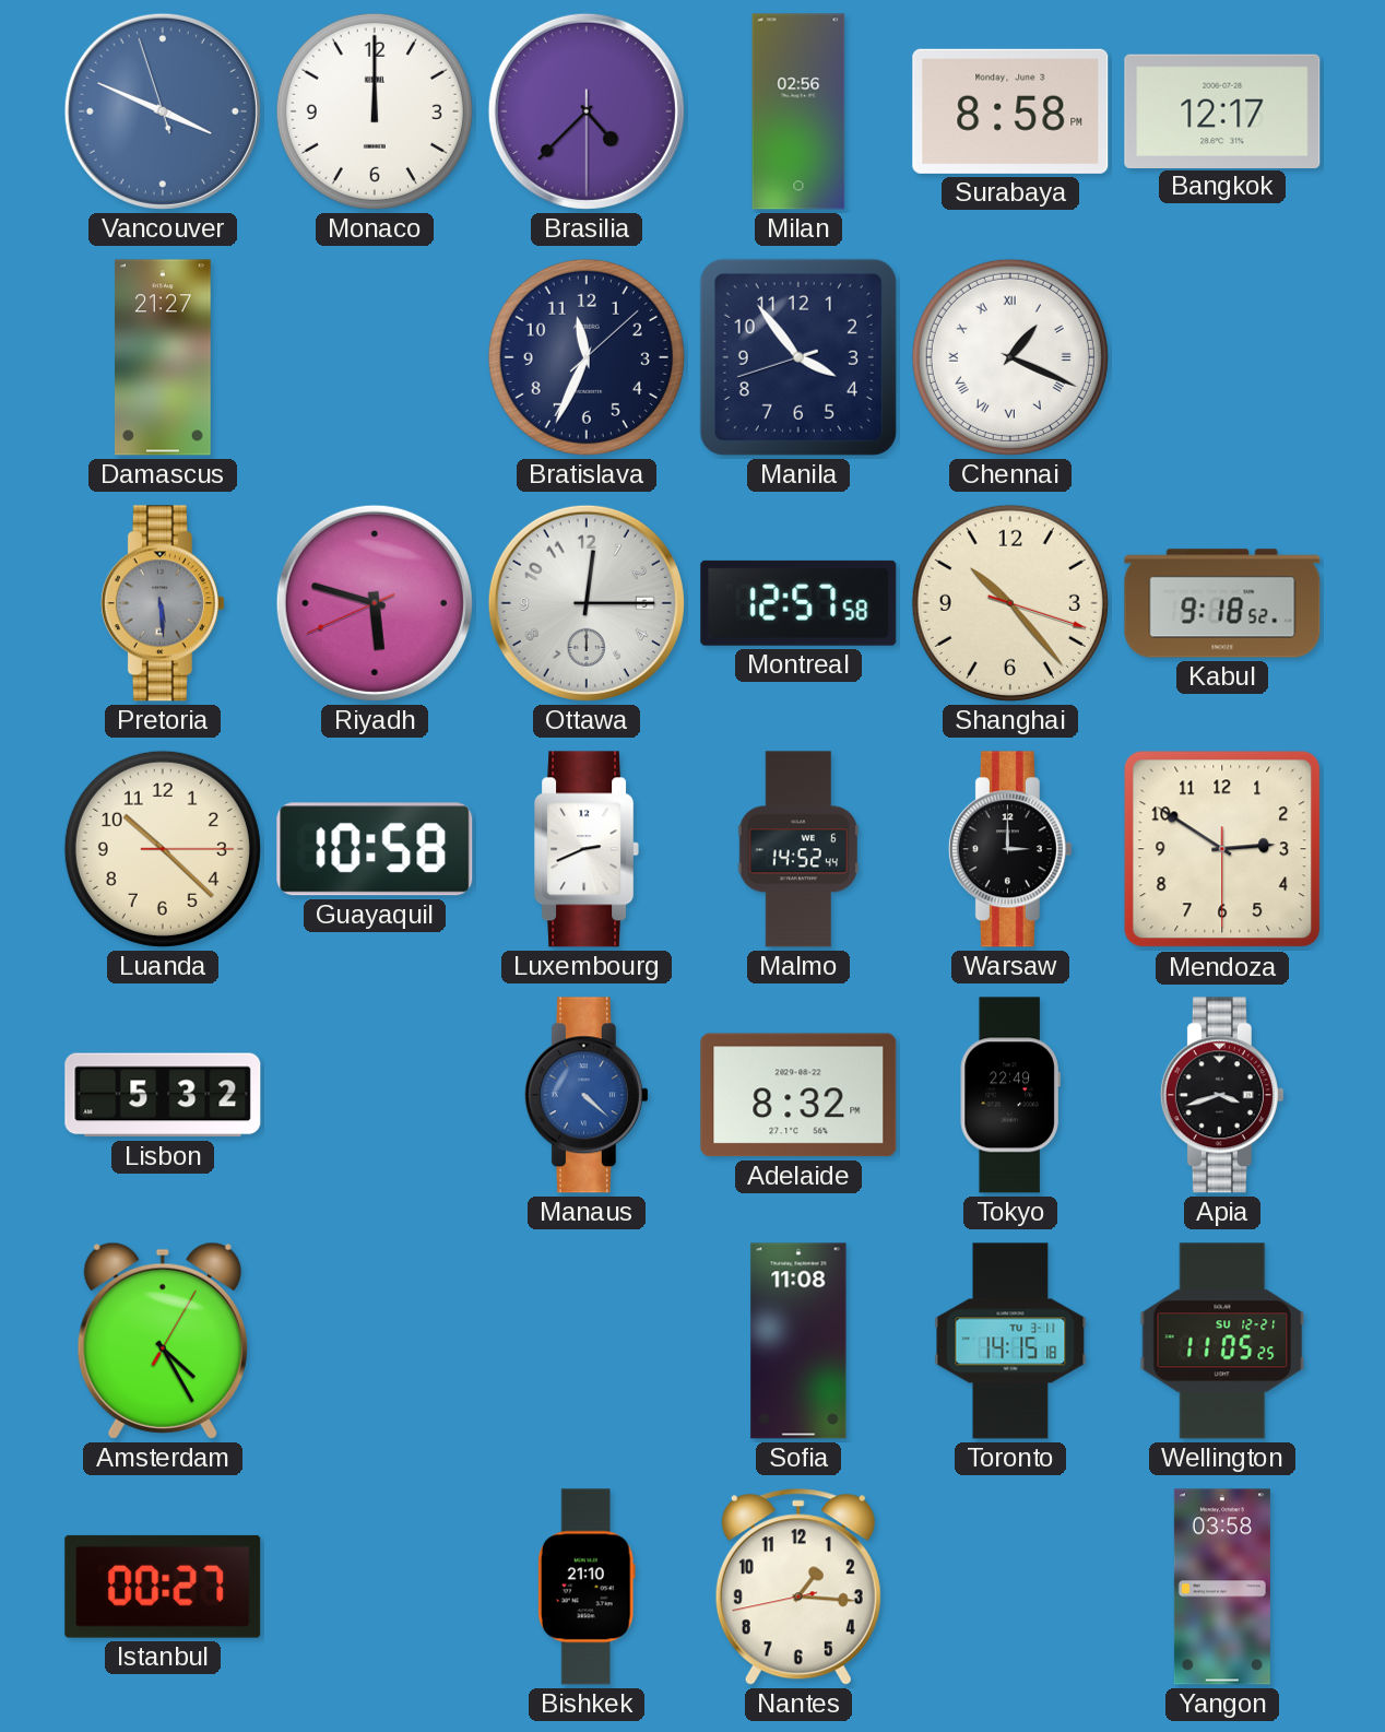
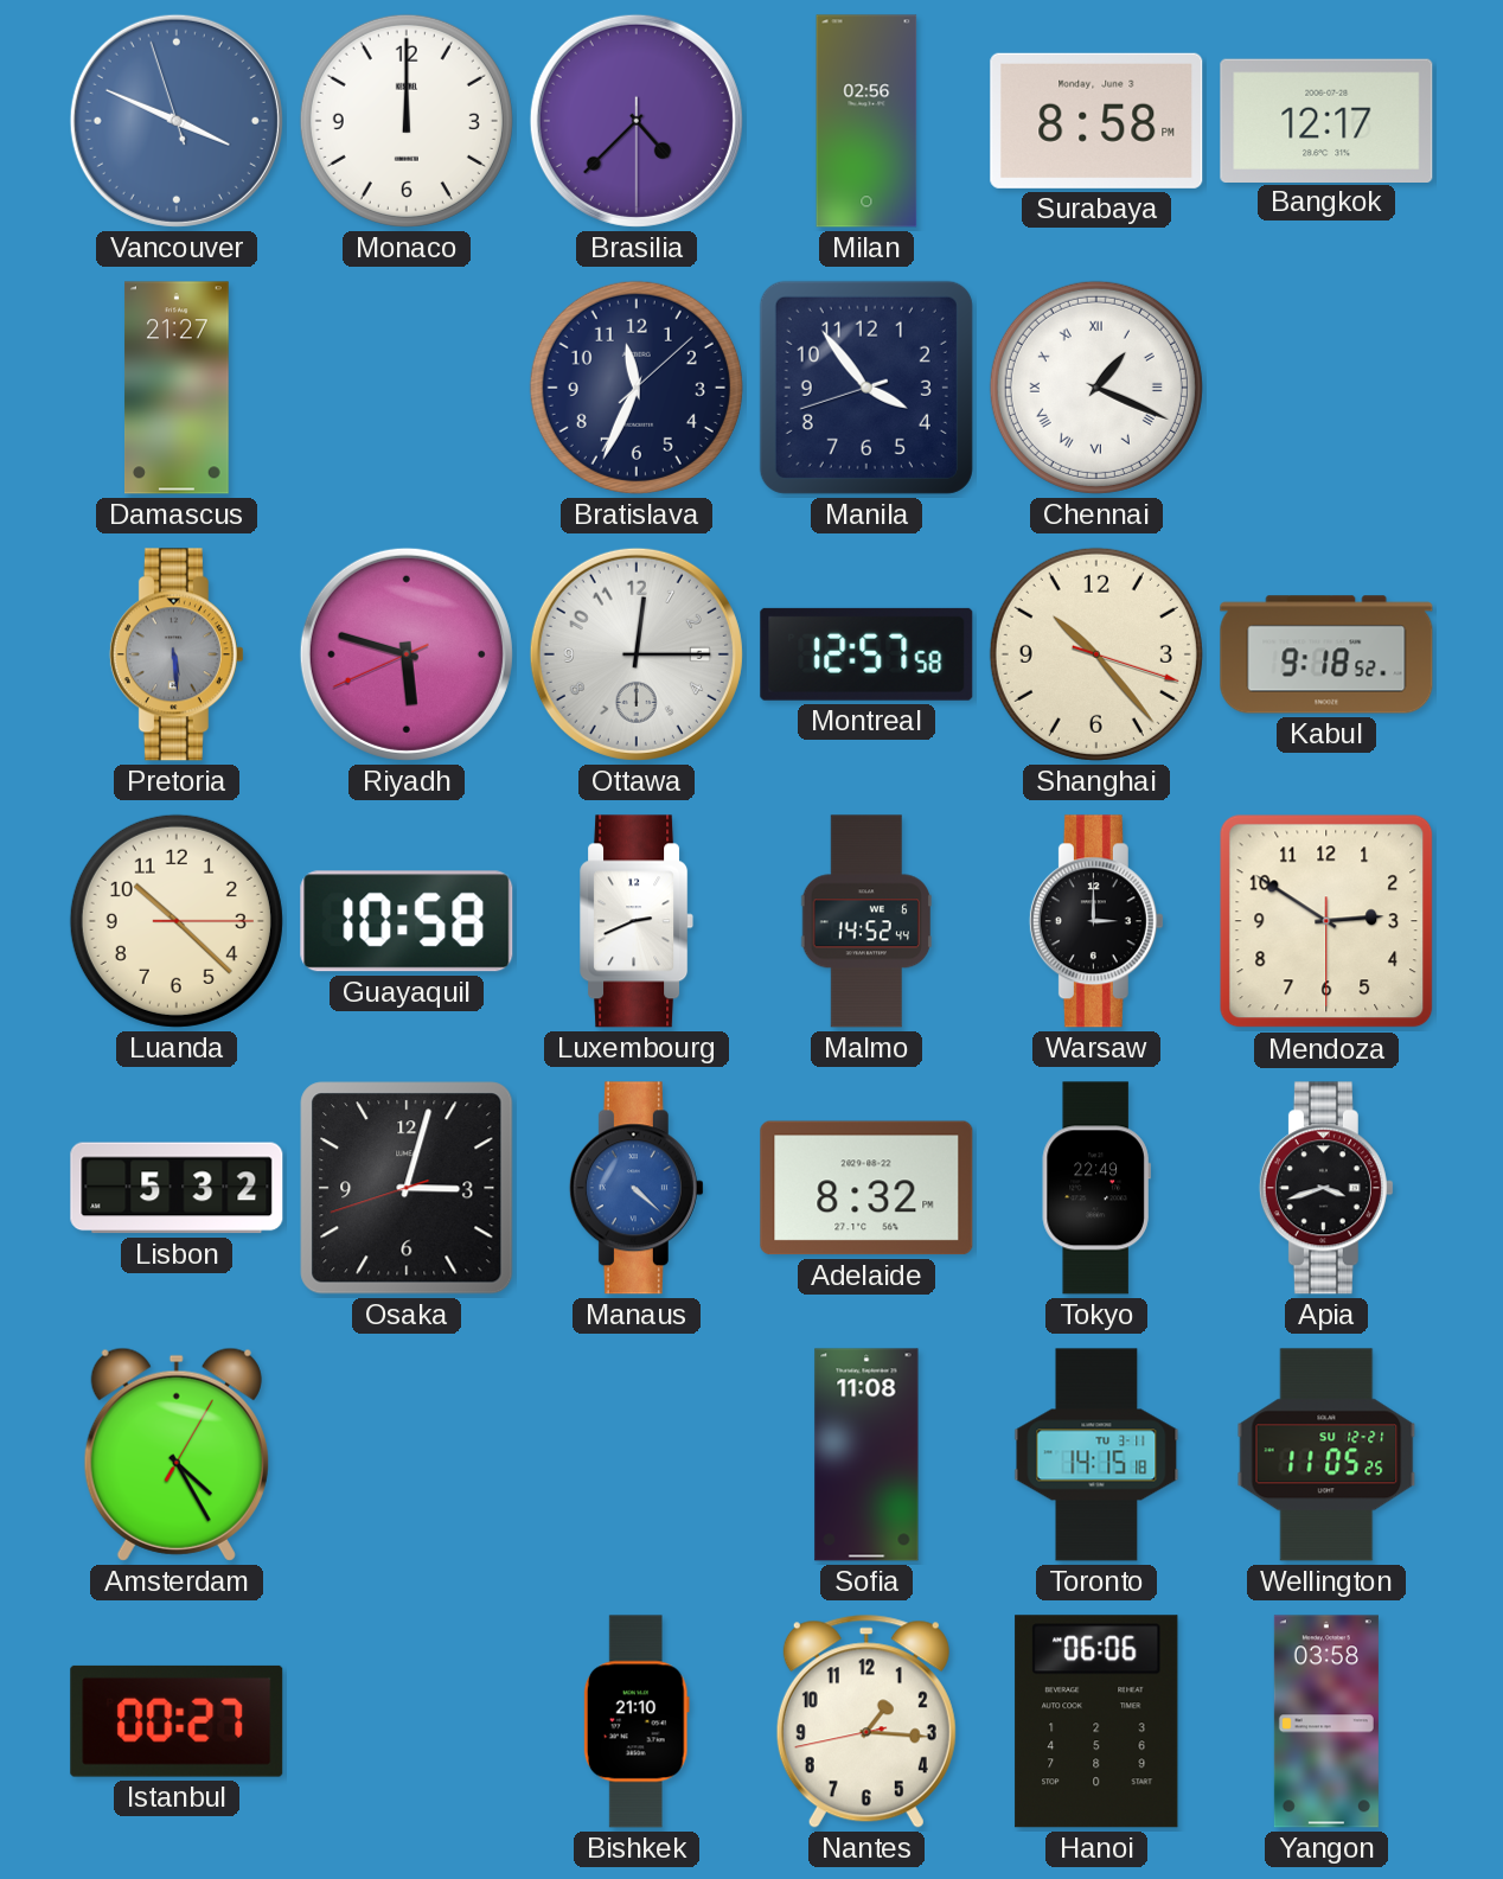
Osaka: none -> 3:02 (407, 1188)
Hanoi: none -> 06:06 (1096, 1721)
